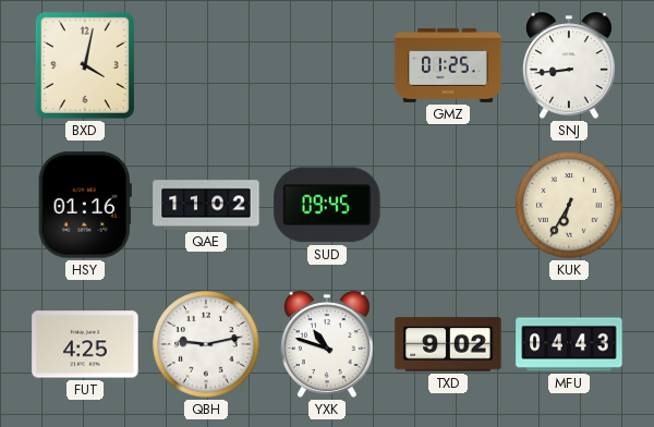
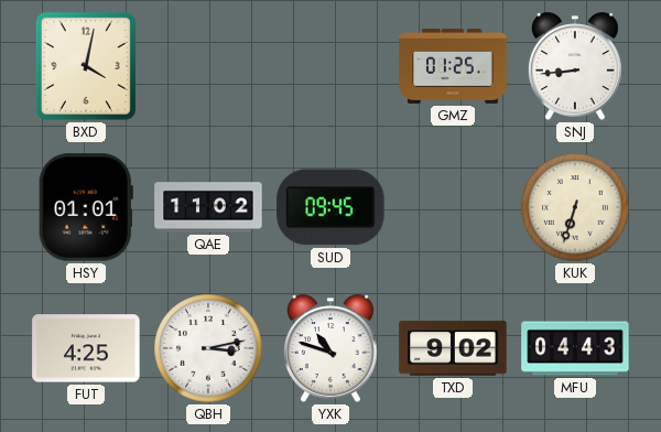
HSY: 01:16 -> 01:01 (86, 207)
KUK: 6:35 -> 6:33 (575, 207)
QBH: 9:13 -> 3:13 (208, 348)
